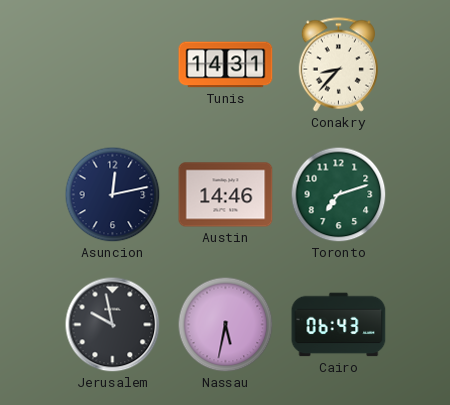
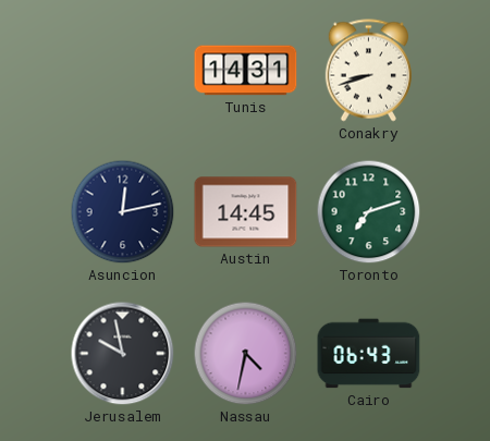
Conakry: 8:37 -> 8:42 (368, 71)
Austin: 14:46 -> 14:45 (246, 212)
Nassau: 5:32 -> 4:32 (246, 354)
